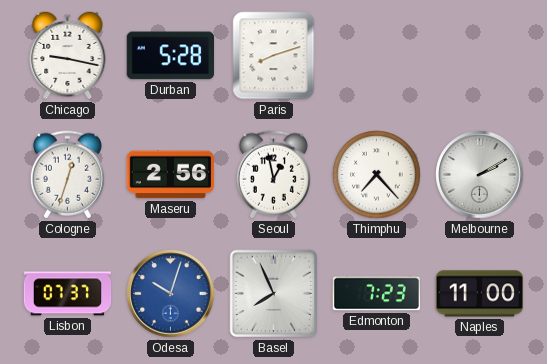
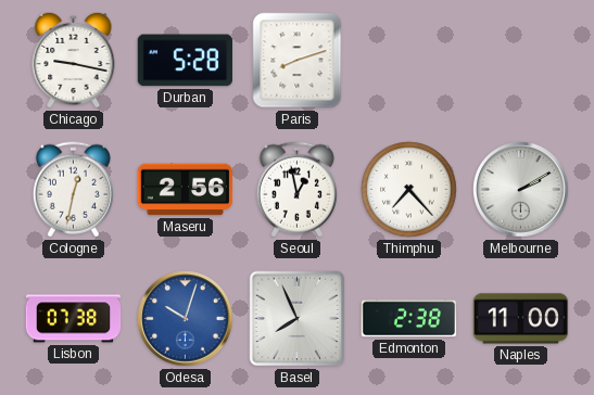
Cologne: 12:33 -> 12:32 (73, 190)
Lisbon: 07:37 -> 07:38 (74, 319)
Edmonton: 7:23 -> 2:38 (409, 319)
